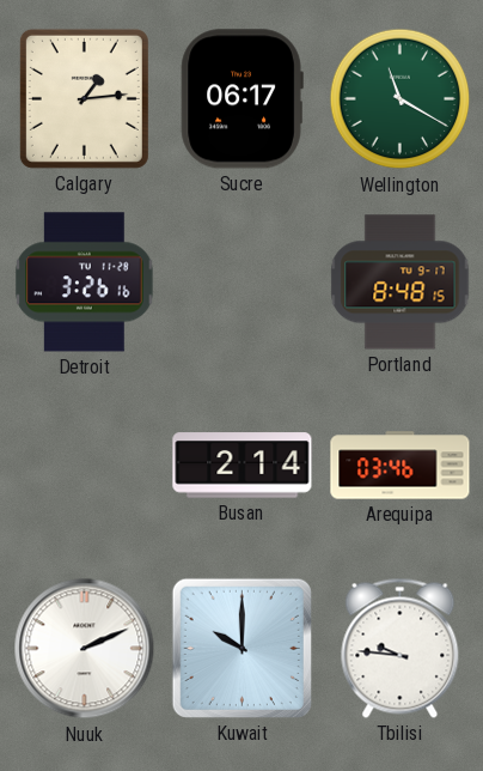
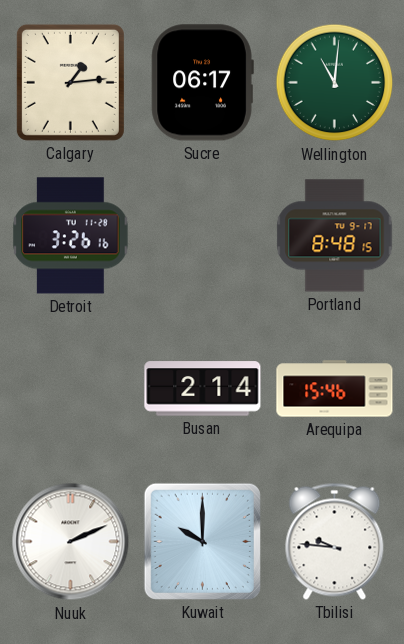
Wellington: 11:20 -> 11:01 (335, 83)
Arequipa: 03:46 -> 15:46 (335, 389)
